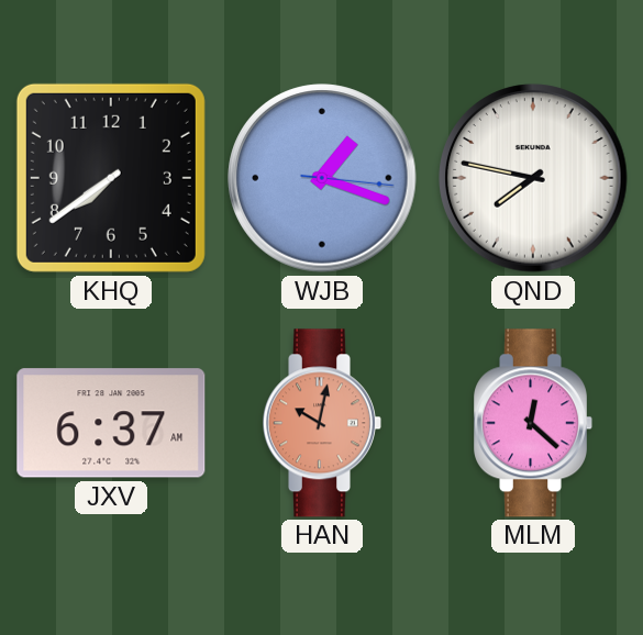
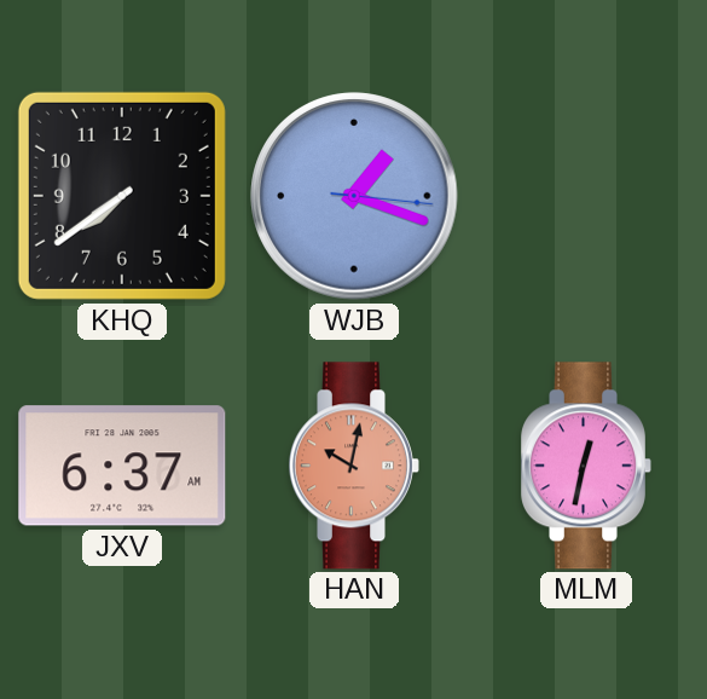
QND: 7:47 -> none (533, 178)
MLM: 12:22 -> 12:32 (586, 466)
